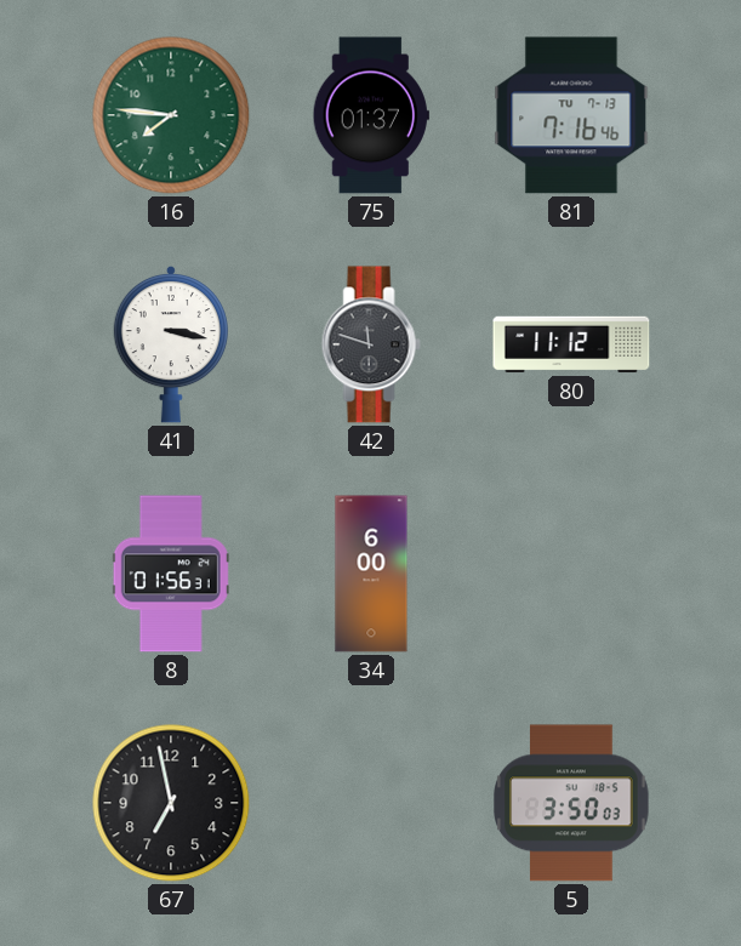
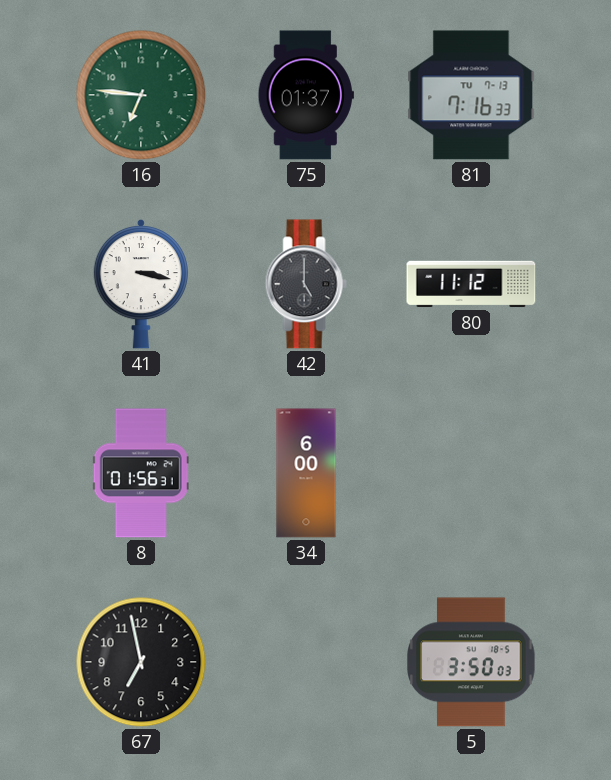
16: 7:46 -> 6:46 (141, 95)
81: 7:16:46 -> 7:16:33 (471, 95)
42: 11:48 -> 5:00 (306, 284)
